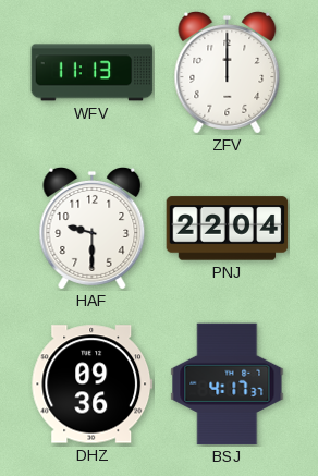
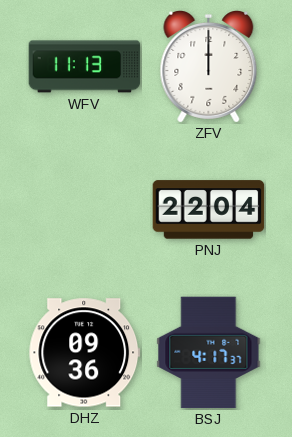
HAF: 9:30 -> none (93, 229)
